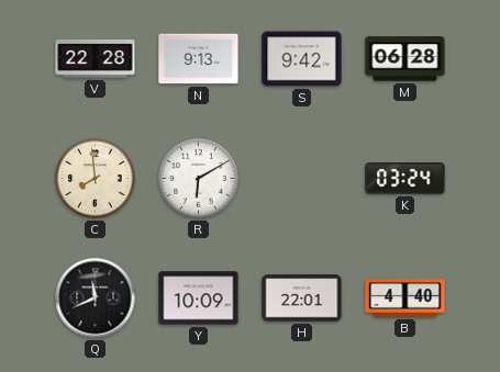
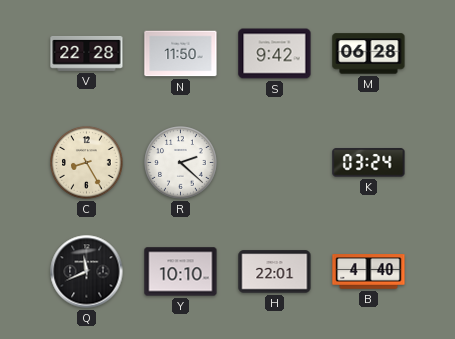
N: 9:13 -> 11:50 (181, 54)
C: 7:59 -> 8:25 (87, 163)
R: 6:10 -> 2:22 (181, 163)
Y: 10:09 -> 10:10 (181, 272)
